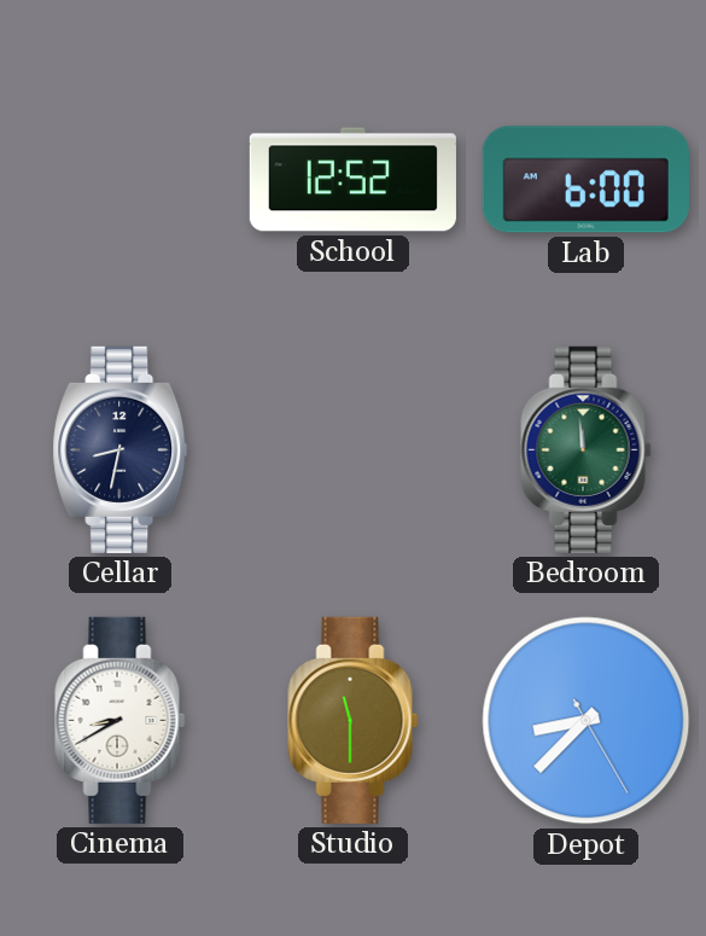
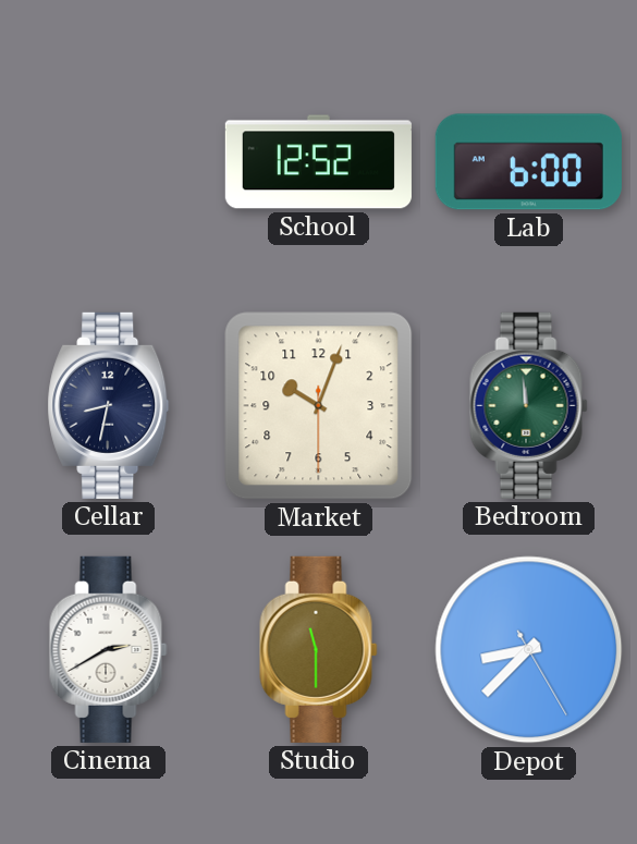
Market: none -> 10:03 (319, 406)
Cinema: 8:40 -> 2:40 (109, 649)
